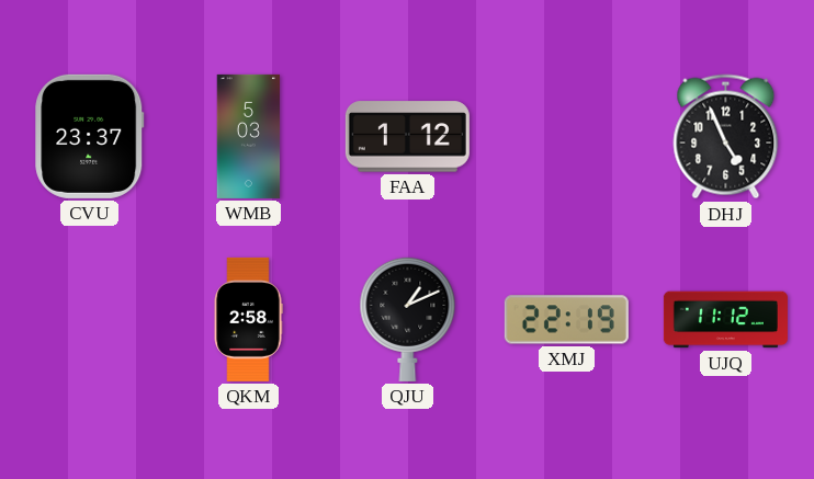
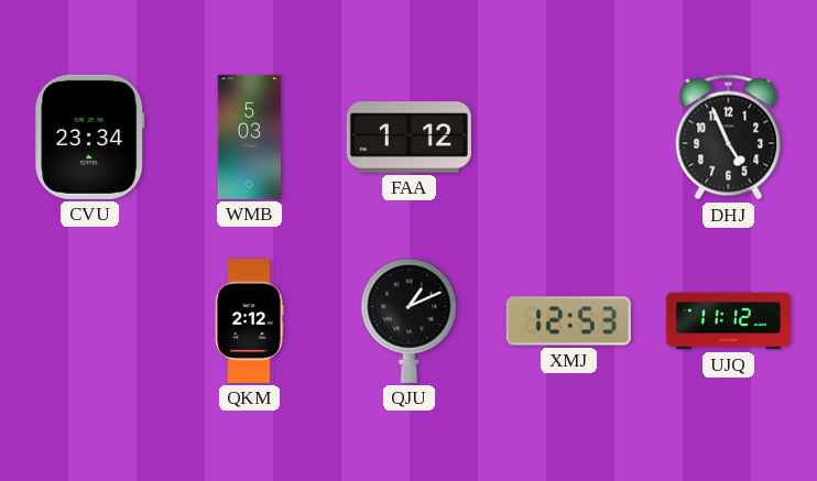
CVU: 23:37 -> 23:34 (90, 136)
QKM: 2:58 -> 2:12 (249, 320)
XMJ: 22:19 -> 12:53 (568, 321)
